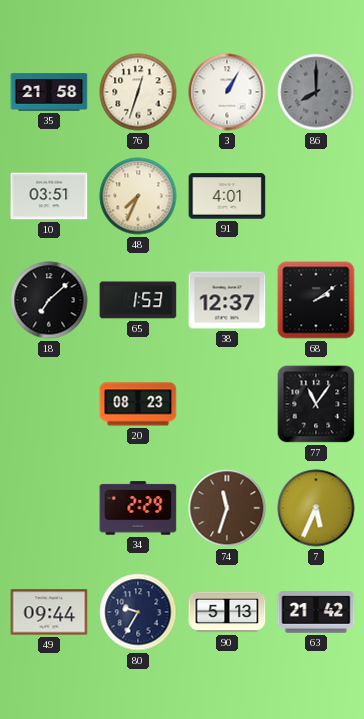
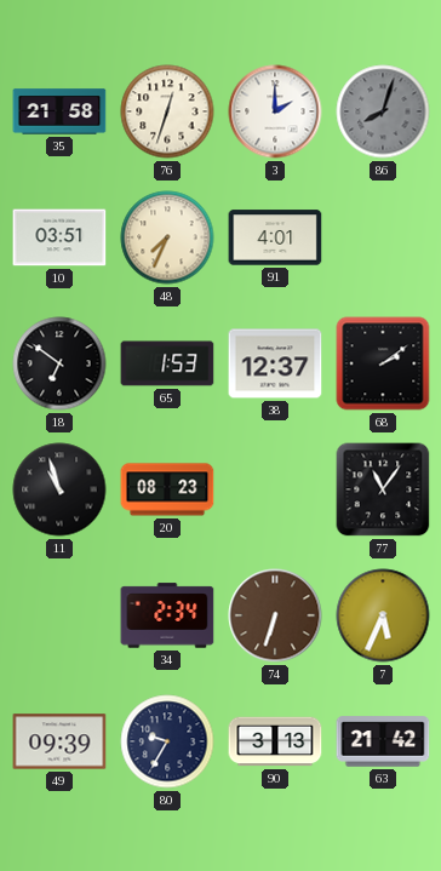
3: 1:05 -> 2:00 (275, 111)
86: 8:00 -> 8:03 (383, 111)
18: 7:08 -> 6:51 (59, 363)
11: none -> 10:57 (59, 489)
34: 2:29 -> 2:34 (167, 615)
74: 11:33 -> 6:33 (275, 615)
49: 09:44 -> 09:39 (59, 741)
90: 5:13 -> 3:13 (275, 741)
